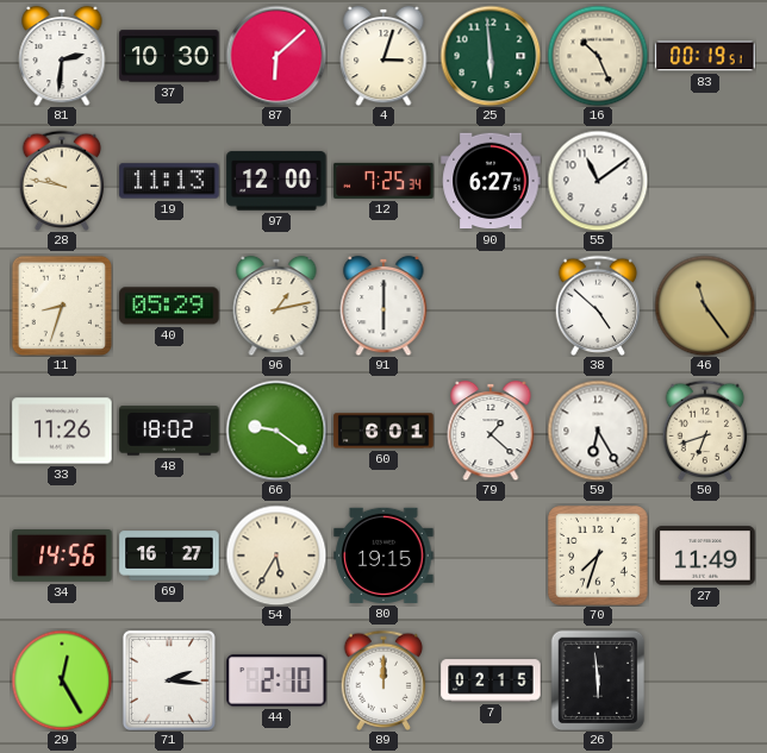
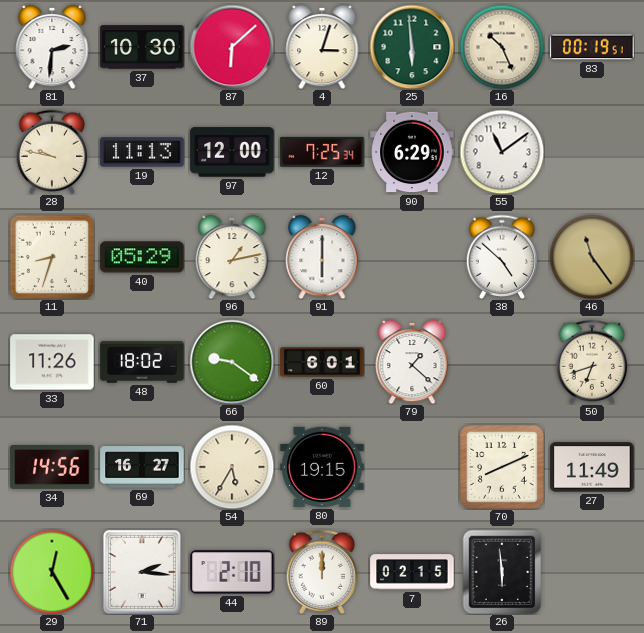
90: 6:27 -> 6:29 (412, 152)
59: 6:25 -> none (598, 431)
70: 7:33 -> 8:11 (503, 468)
